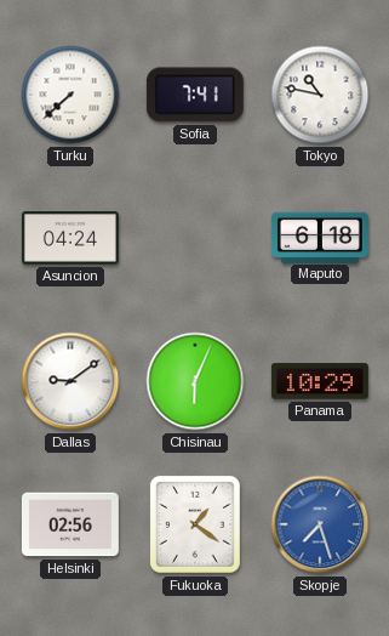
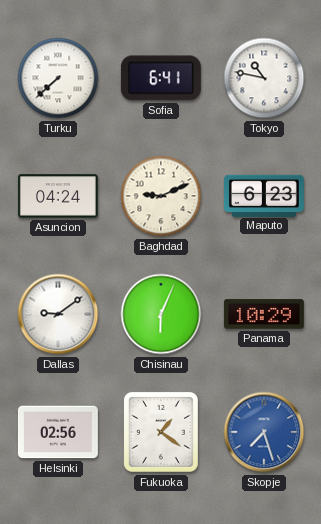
Sofia: 7:41 -> 6:41 (161, 78)
Baghdad: none -> 9:11 (161, 196)
Maputo: 6:18 -> 6:23 (264, 195)
